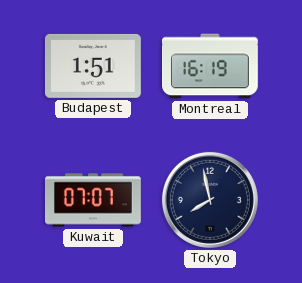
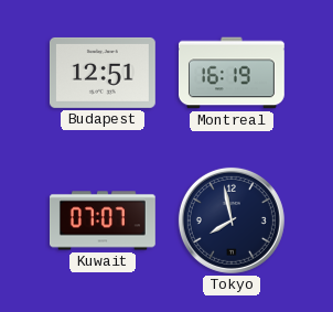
Budapest: 1:51 -> 12:51 (103, 73)
